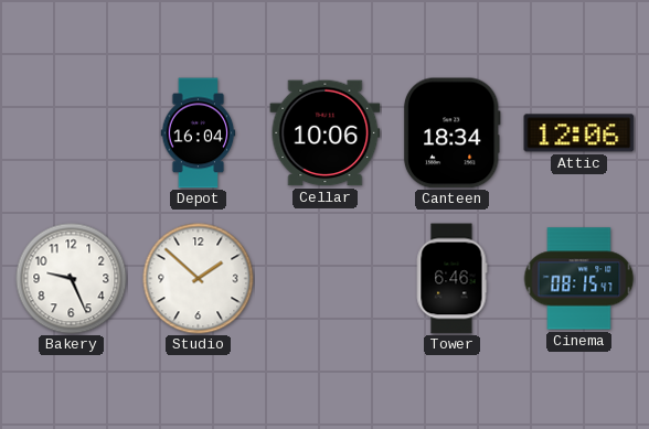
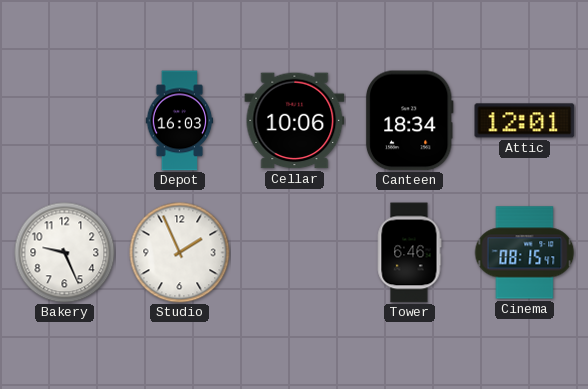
Depot: 16:04 -> 16:03 (180, 121)
Attic: 12:06 -> 12:01 (525, 121)
Studio: 1:52 -> 1:56 (180, 253)
